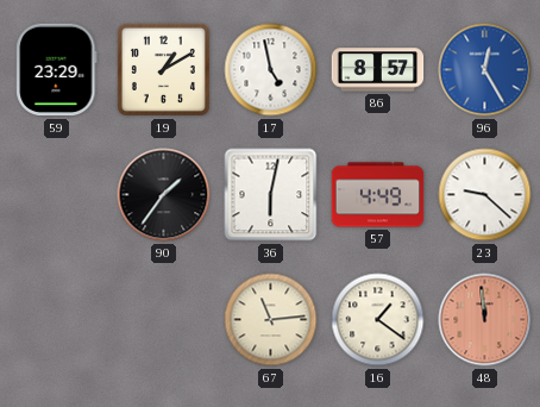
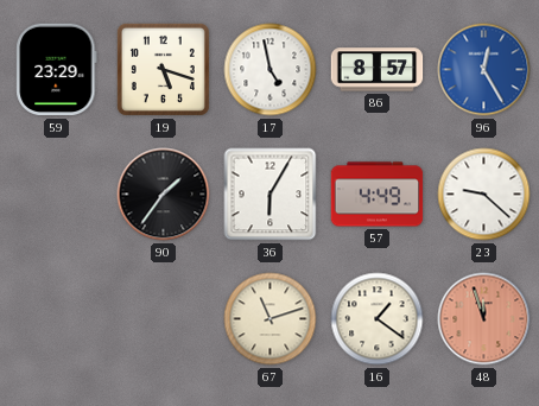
19: 1:10 -> 5:18 (163, 69)
36: 6:02 -> 6:05 (271, 195)
67: 11:14 -> 11:12 (271, 319)
48: 11:59 -> 11:57 (484, 319)
